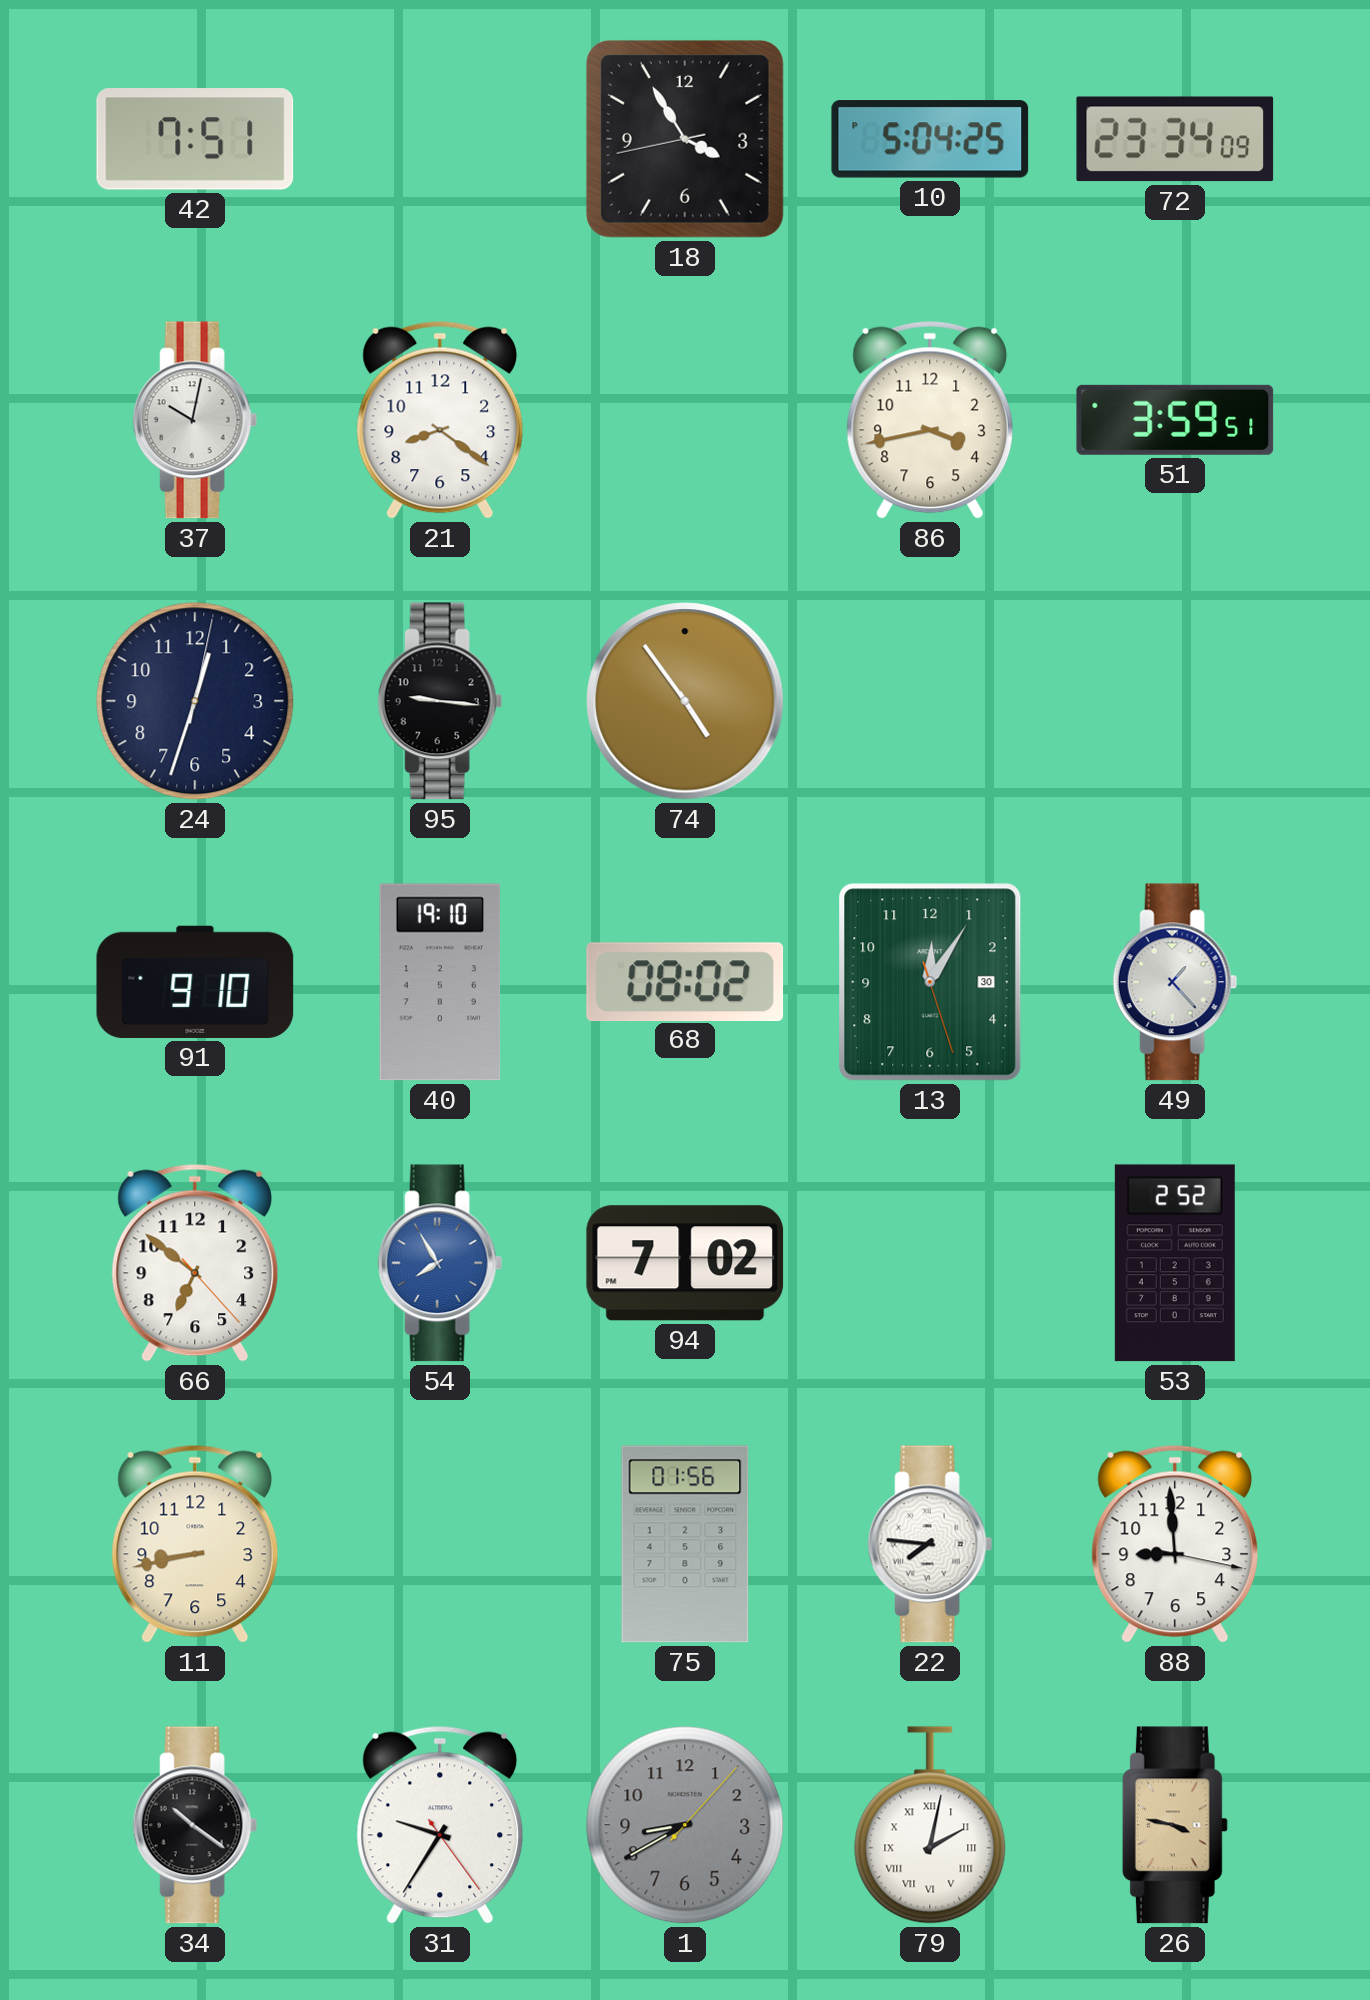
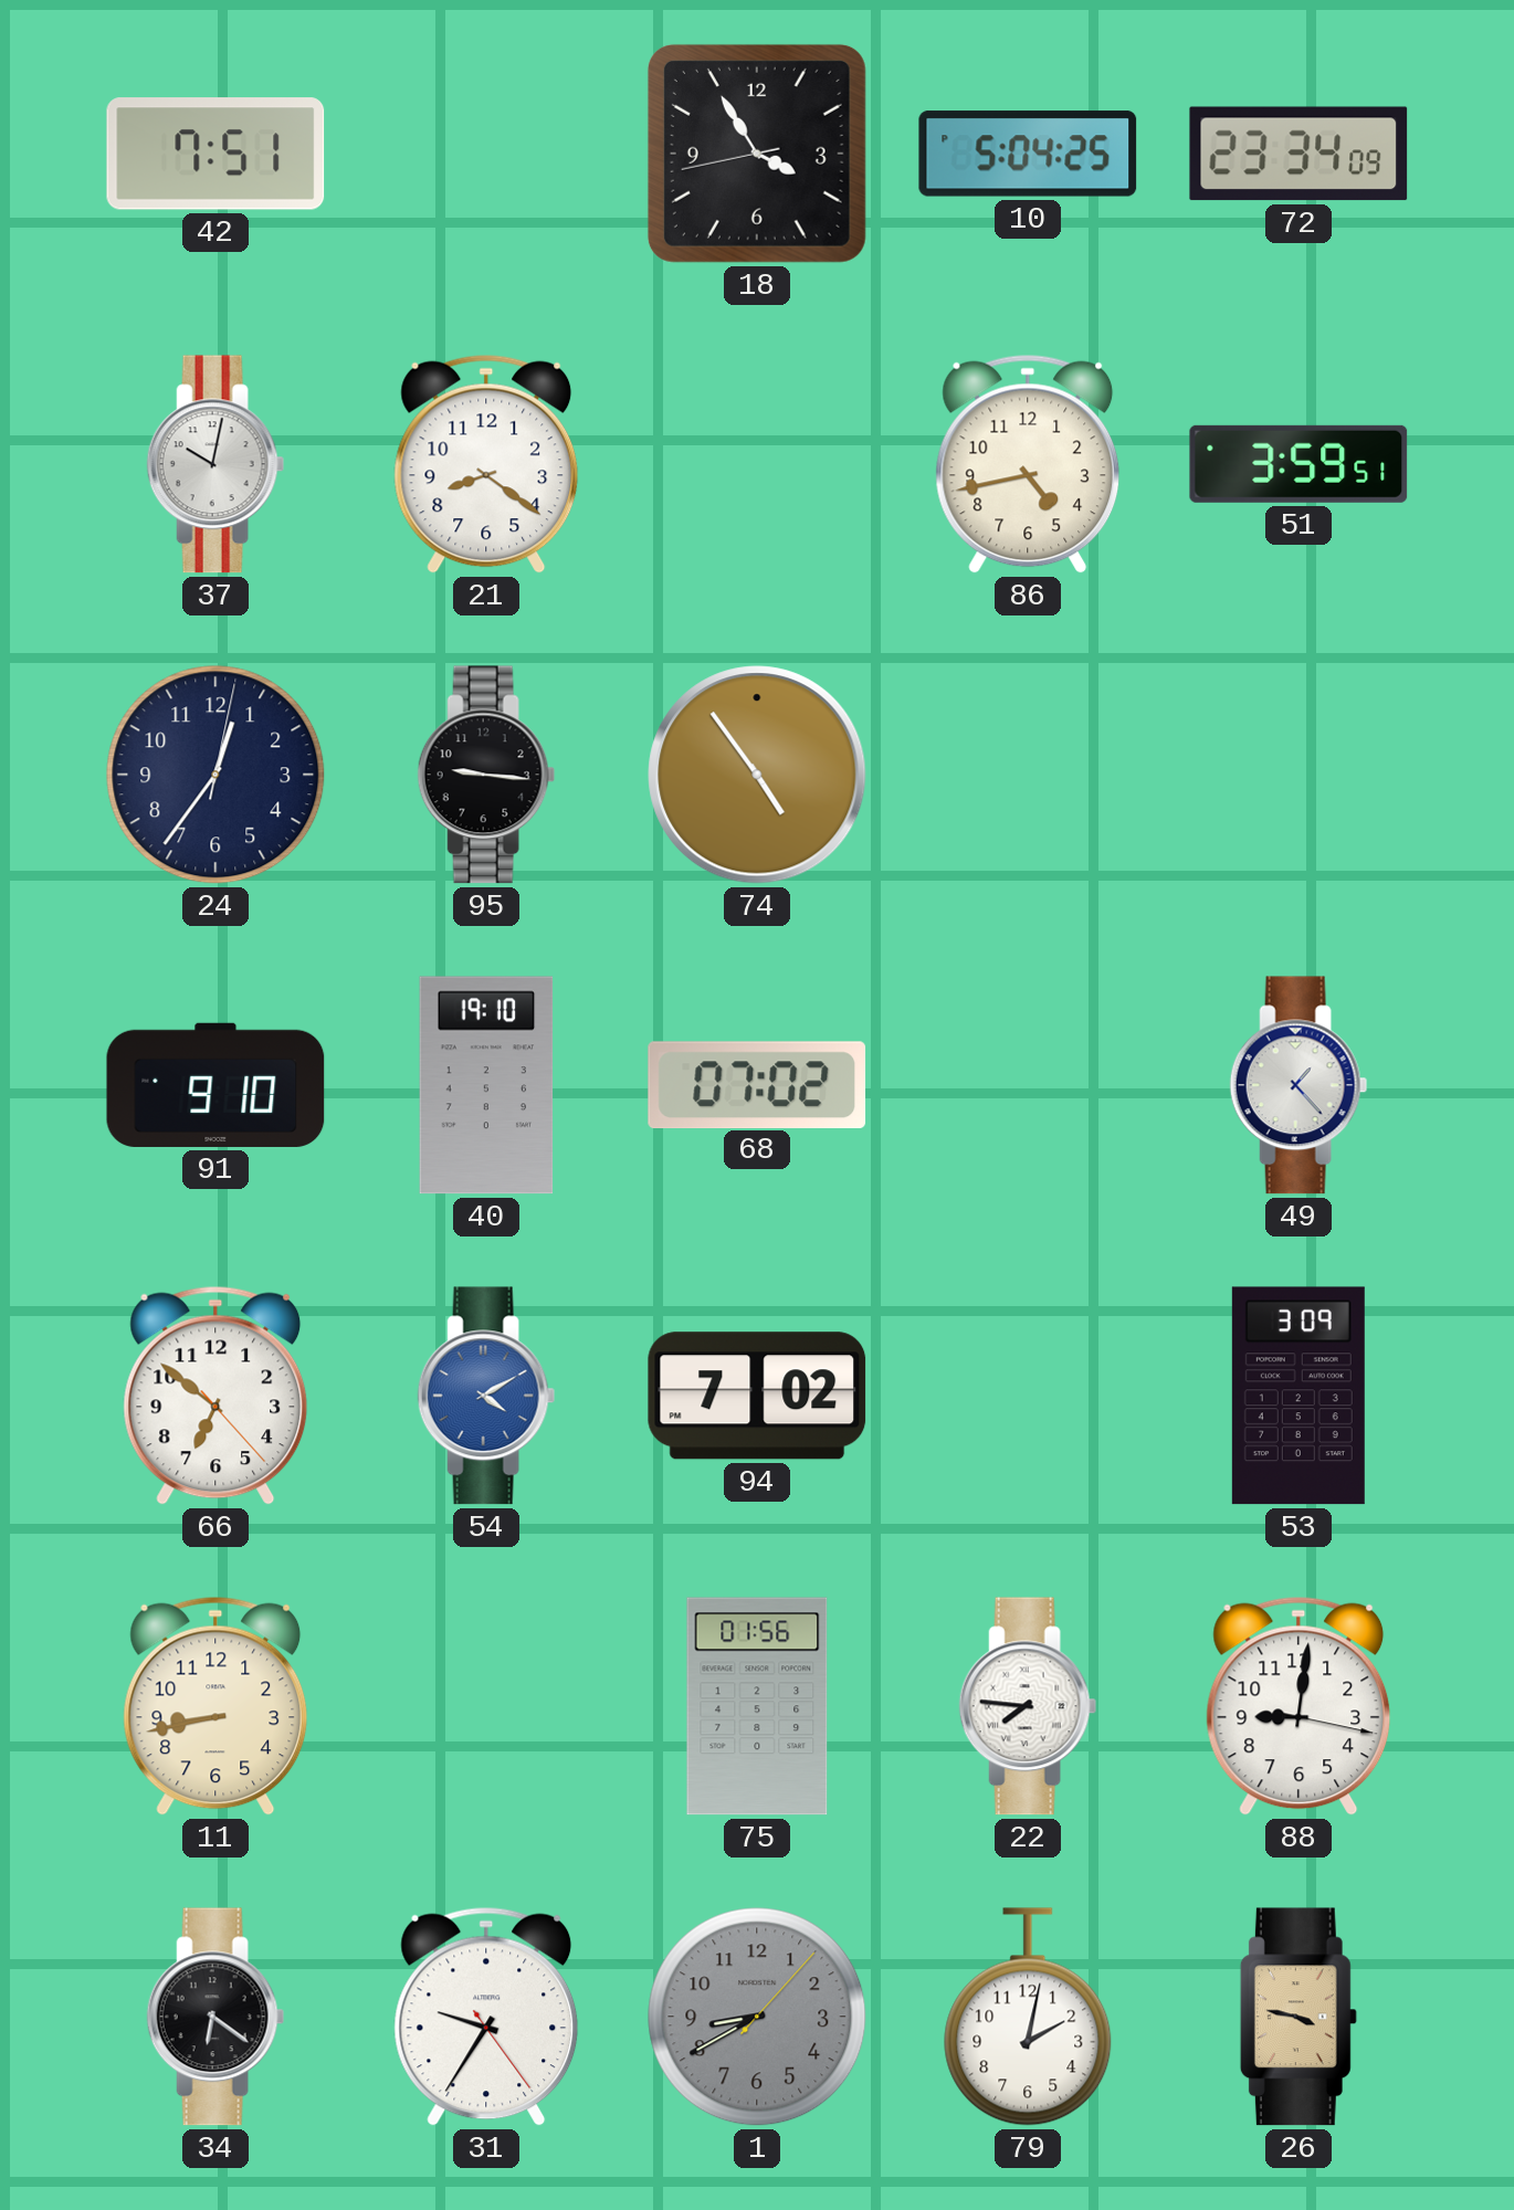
86: 3:43 -> 4:43 (1028, 464)
24: 12:33 -> 12:36 (215, 775)
68: 08:02 -> 07:02 (757, 1084)
13: 12:05 -> none (930, 982)
54: 7:55 -> 4:10 (486, 1396)
53: 2:52 -> 3:09 (1299, 1396)
88: 8:59 -> 9:01 (1299, 1706)
34: 10:21 -> 6:21 (215, 2017)
79 numerals: Roman -> Arabic (1028, 2017)
